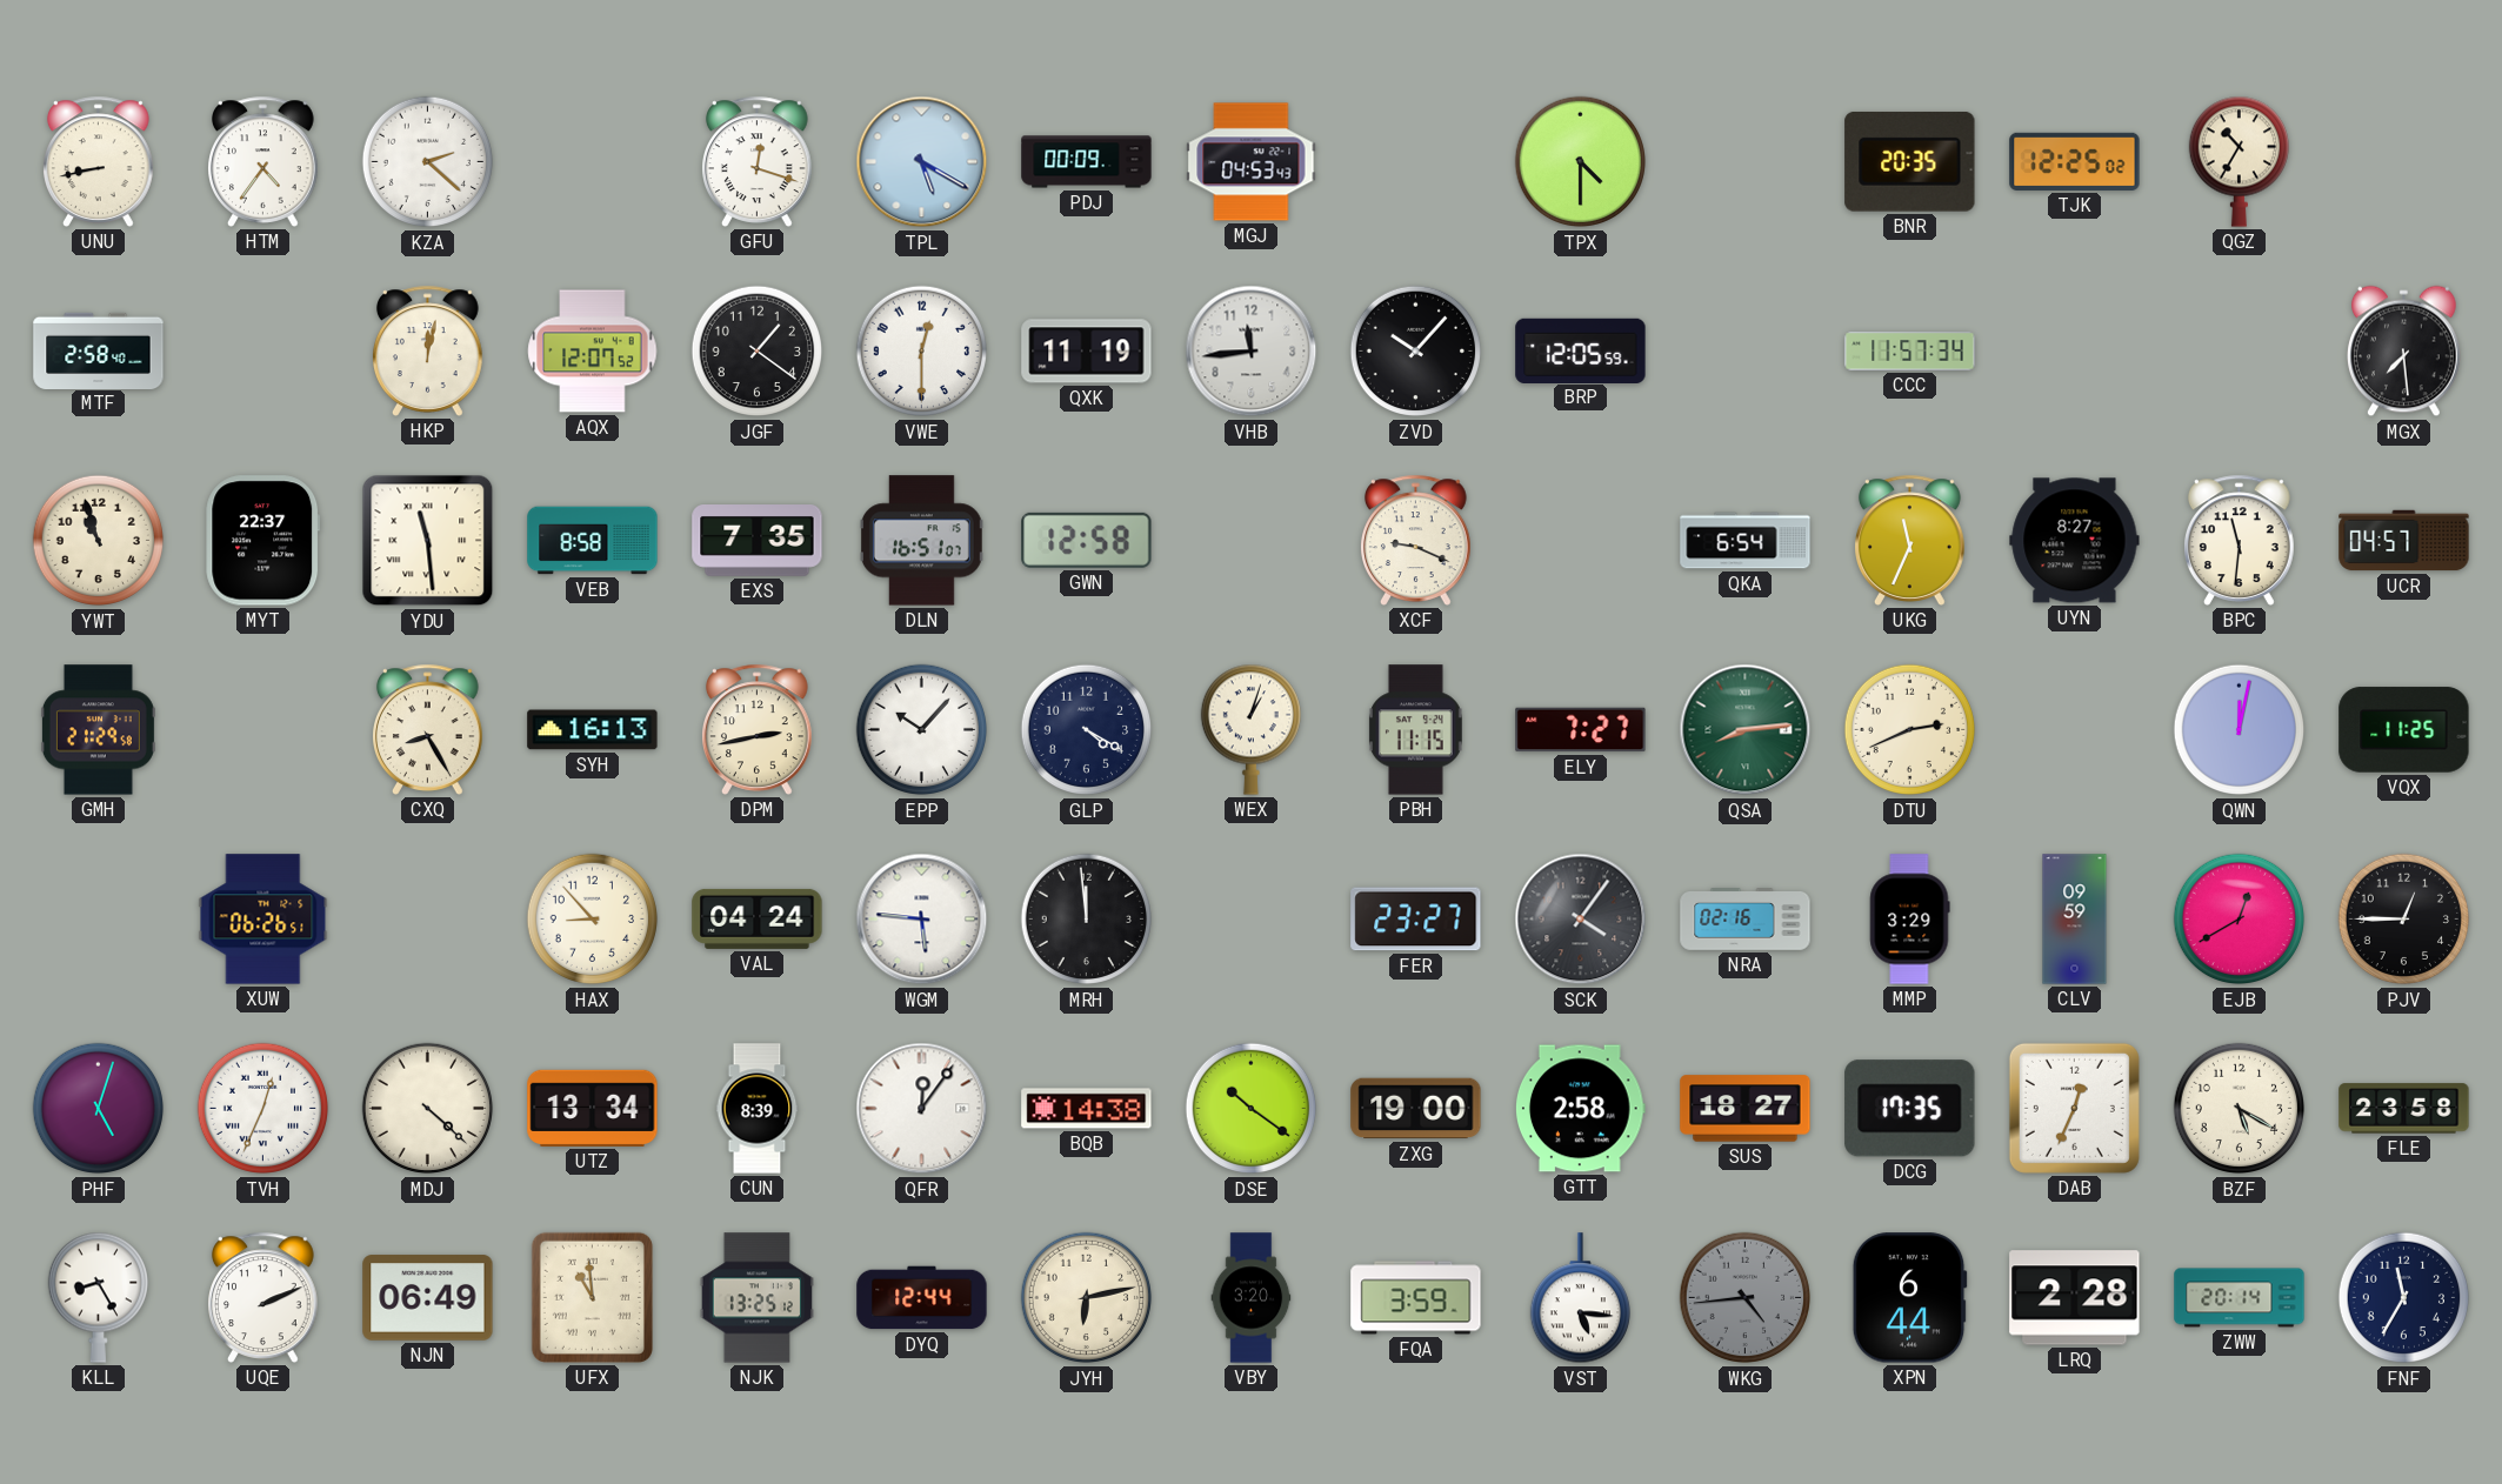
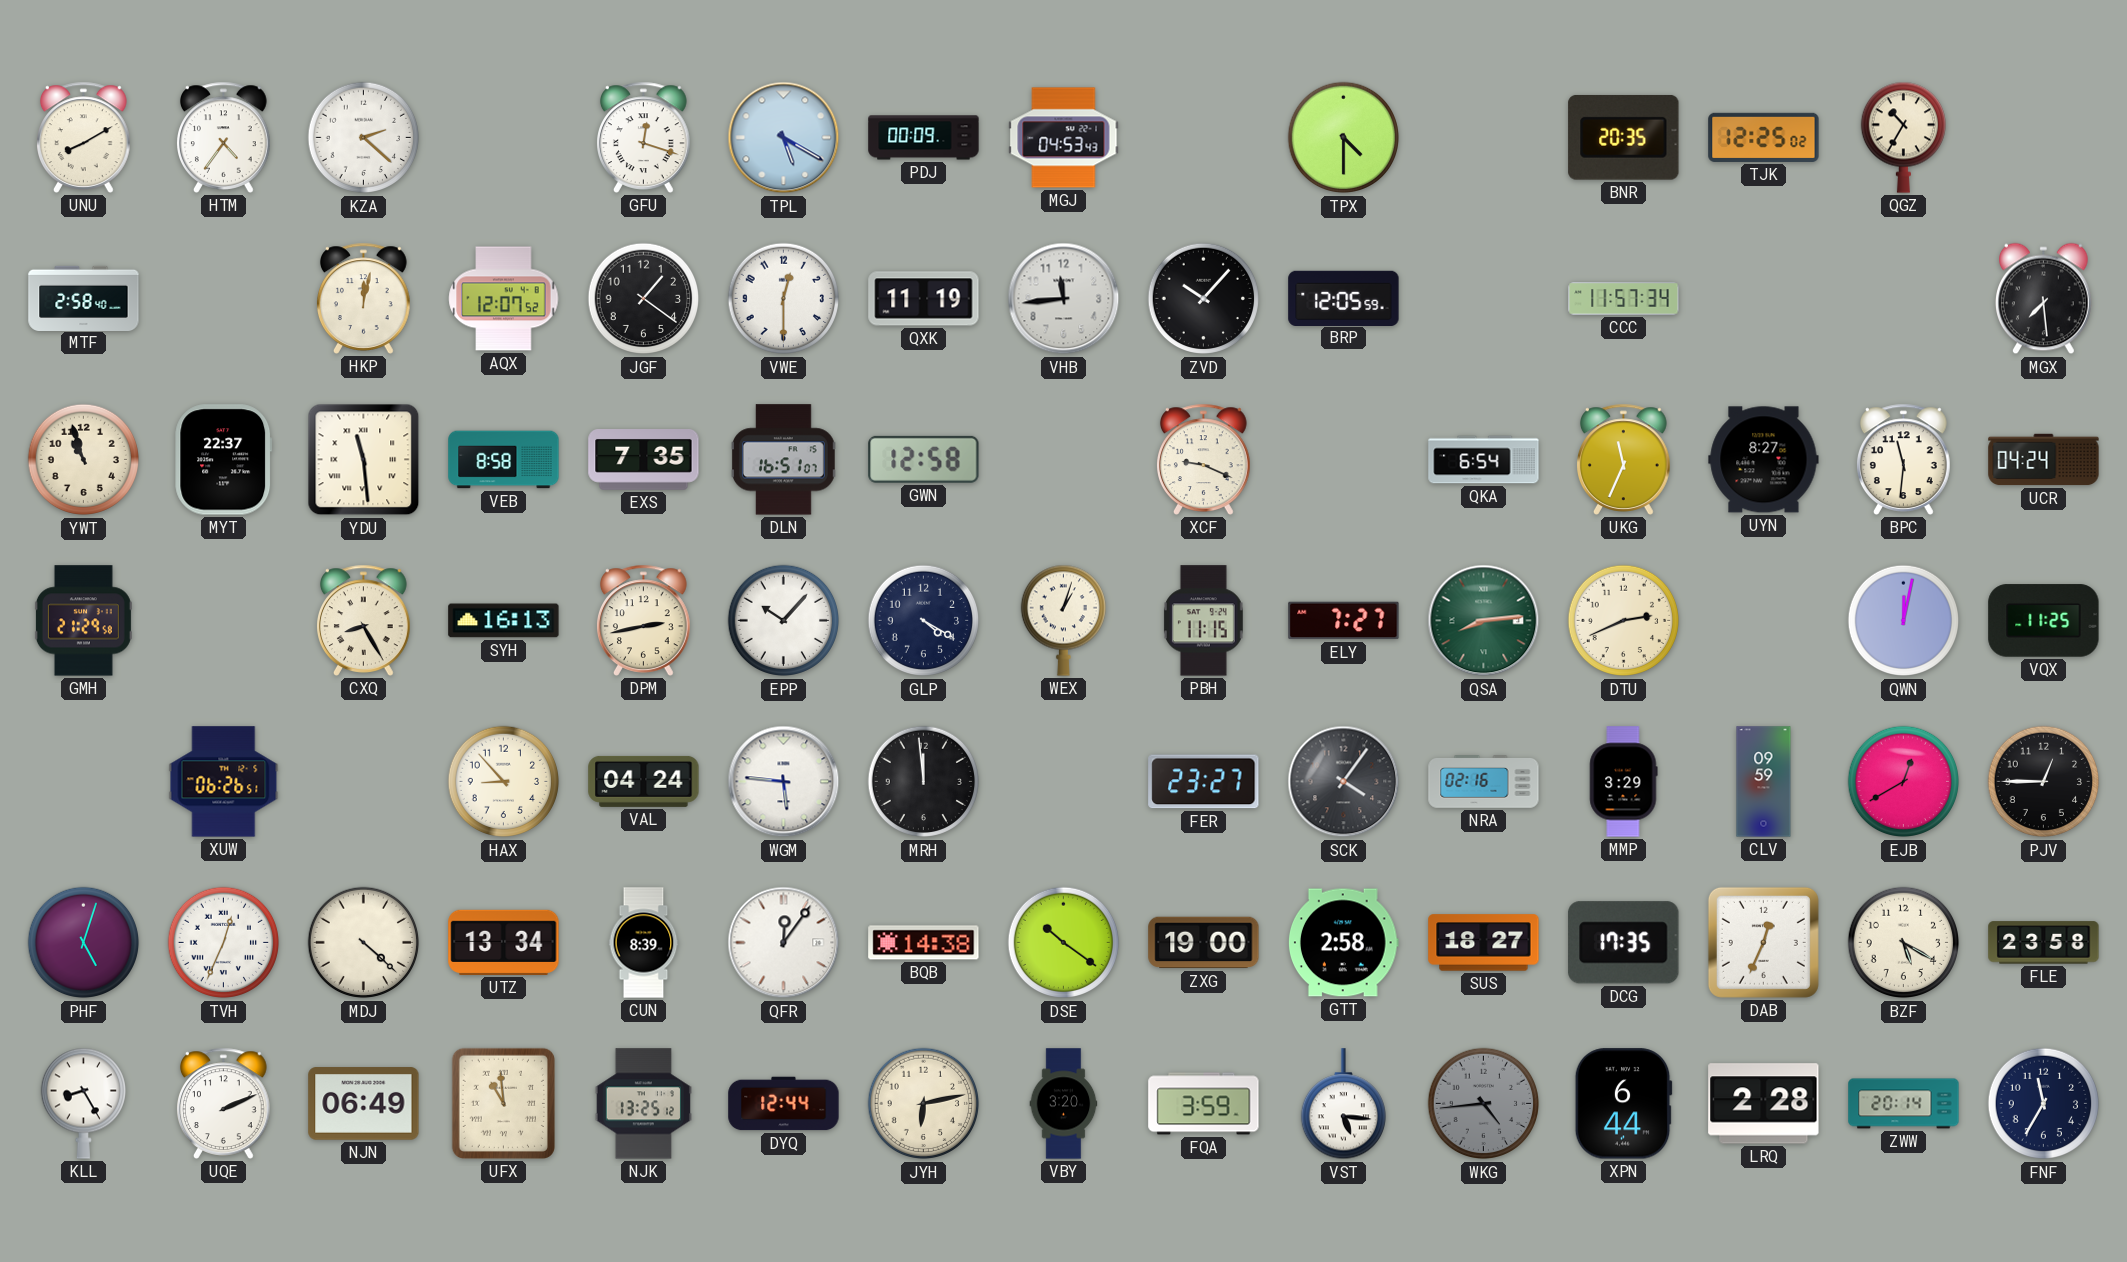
UNU: 8:43 -> 8:10 (84, 137)
UCR: 04:57 -> 04:24 (2044, 460)
